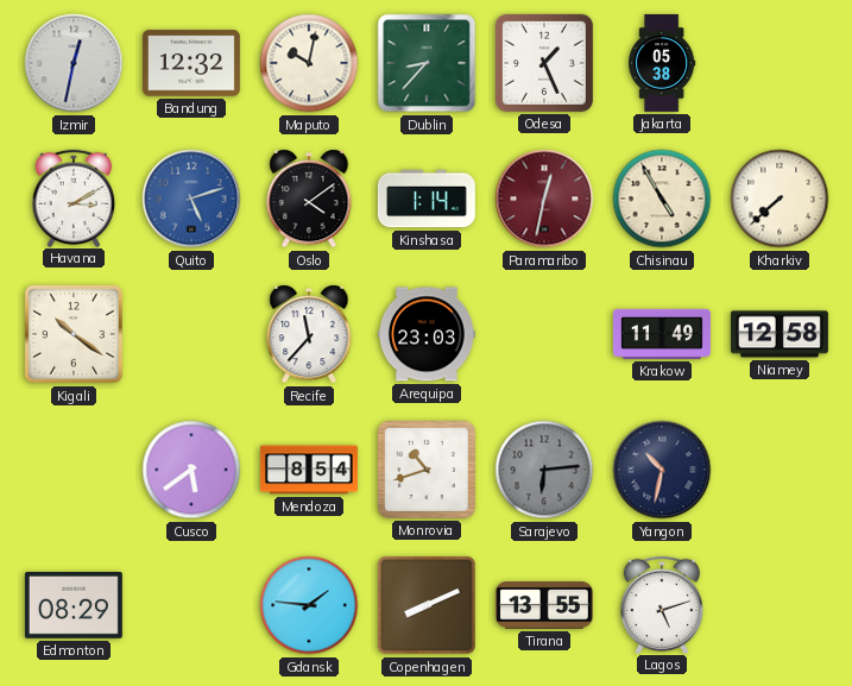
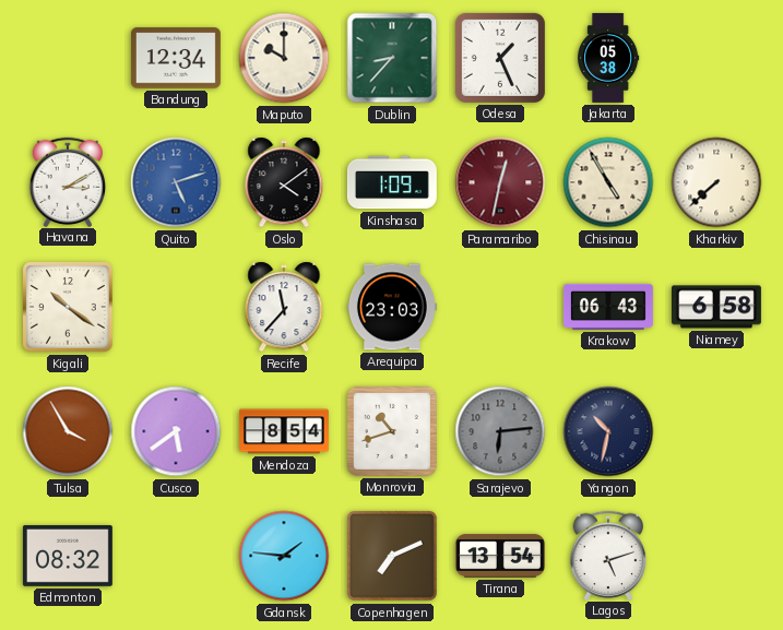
Izmir: 12:32 -> none (74, 63)
Bandung: 12:32 -> 12:34 (176, 58)
Maputo: 10:02 -> 10:00 (284, 58)
Kinshasa: 1:14 -> 1:09 (392, 182)
Krakow: 11:49 -> 06:43 (608, 307)
Niamey: 12:58 -> 6:58 (716, 307)
Tulsa: none -> 3:55 (68, 431)
Edmonton: 08:29 -> 08:32 (68, 556)
Copenhagen: 8:11 -> 7:11 (392, 556)
Tirana: 13:55 -> 13:54 (500, 556)
